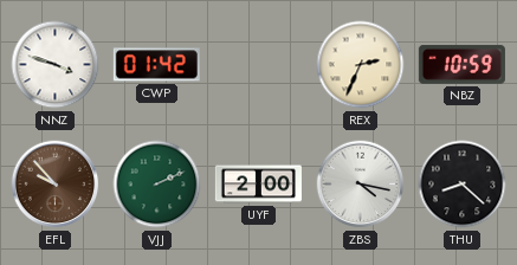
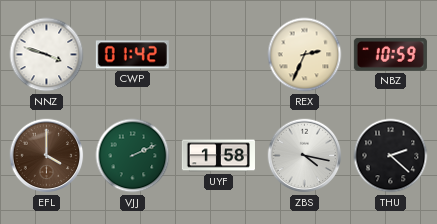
EFL: 9:53 -> 4:00 (47, 156)
UYF: 2:00 -> 1:58 (218, 156)
THU: 8:22 -> 2:22 (391, 156)
